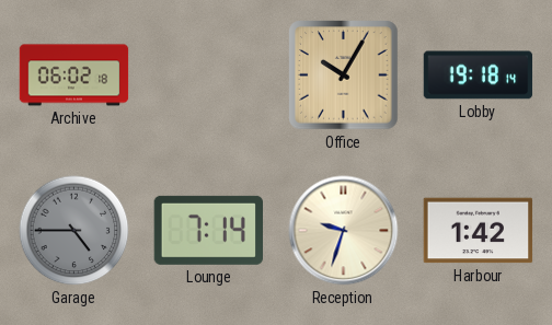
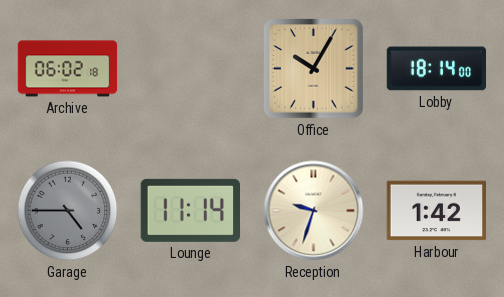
Lobby: 19:18 -> 18:14 (437, 69)
Lounge: 7:14 -> 11:14 (190, 210)
